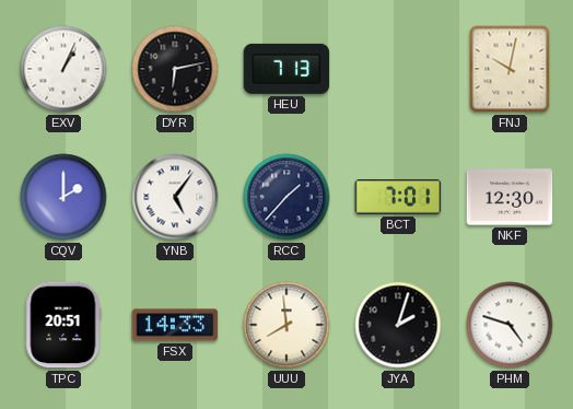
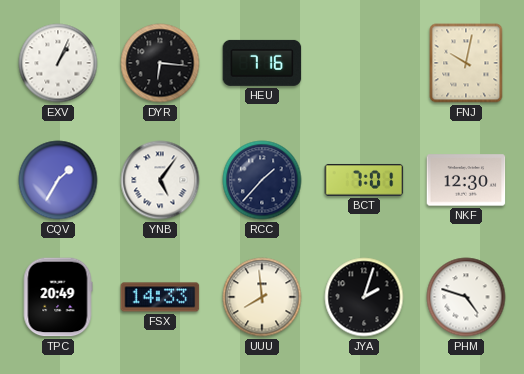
DYR: 6:13 -> 6:16 (160, 63)
HEU: 7:13 -> 7:16 (262, 63)
CQV: 2:00 -> 1:35 (58, 180)
TPC: 20:51 -> 20:49 (58, 297)
